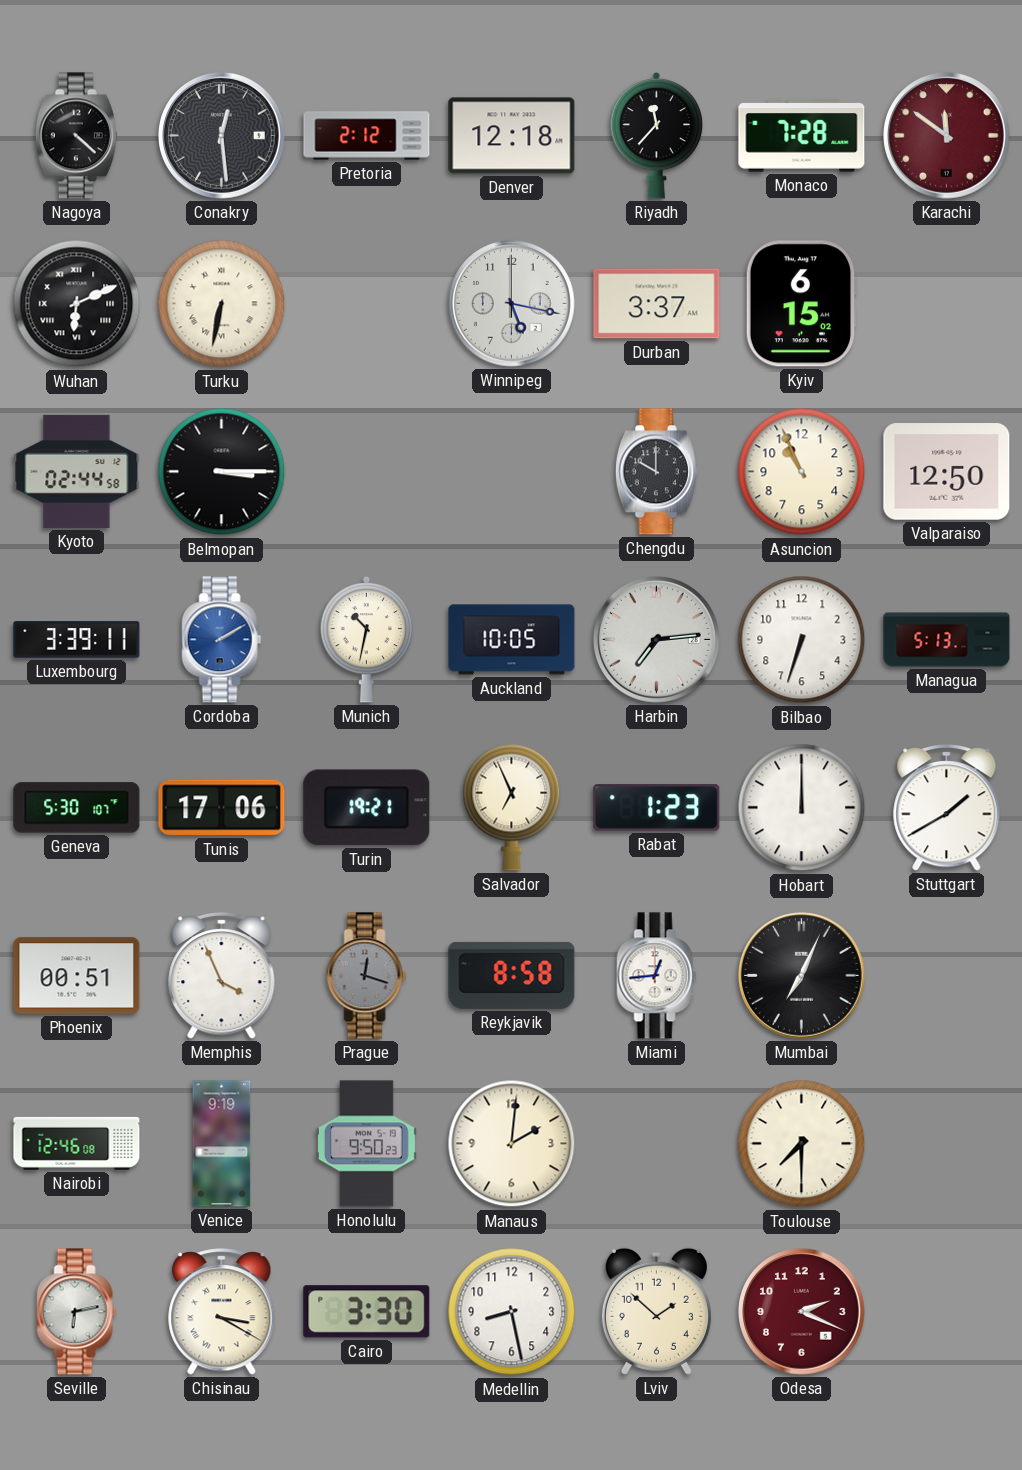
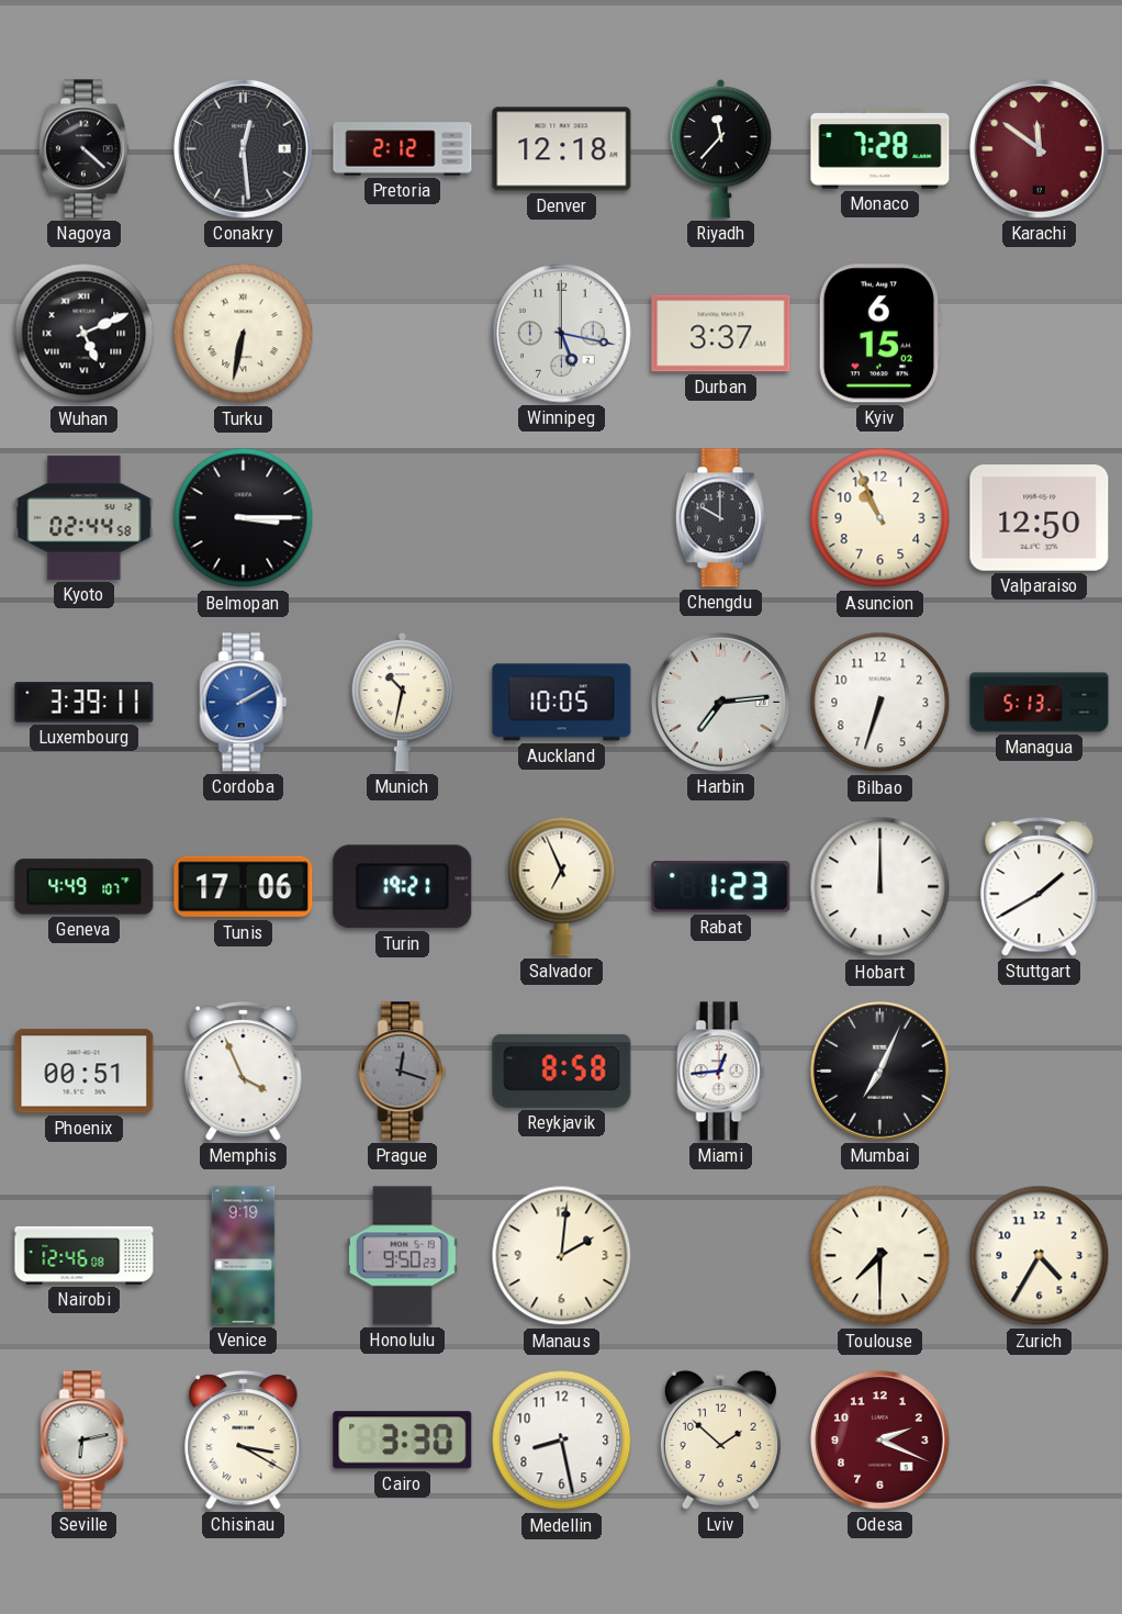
Wuhan: 6:11 -> 5:11 (85, 334)
Geneva: 5:30 -> 4:49 (85, 887)
Zurich: none -> 4:35 (1040, 1256)
